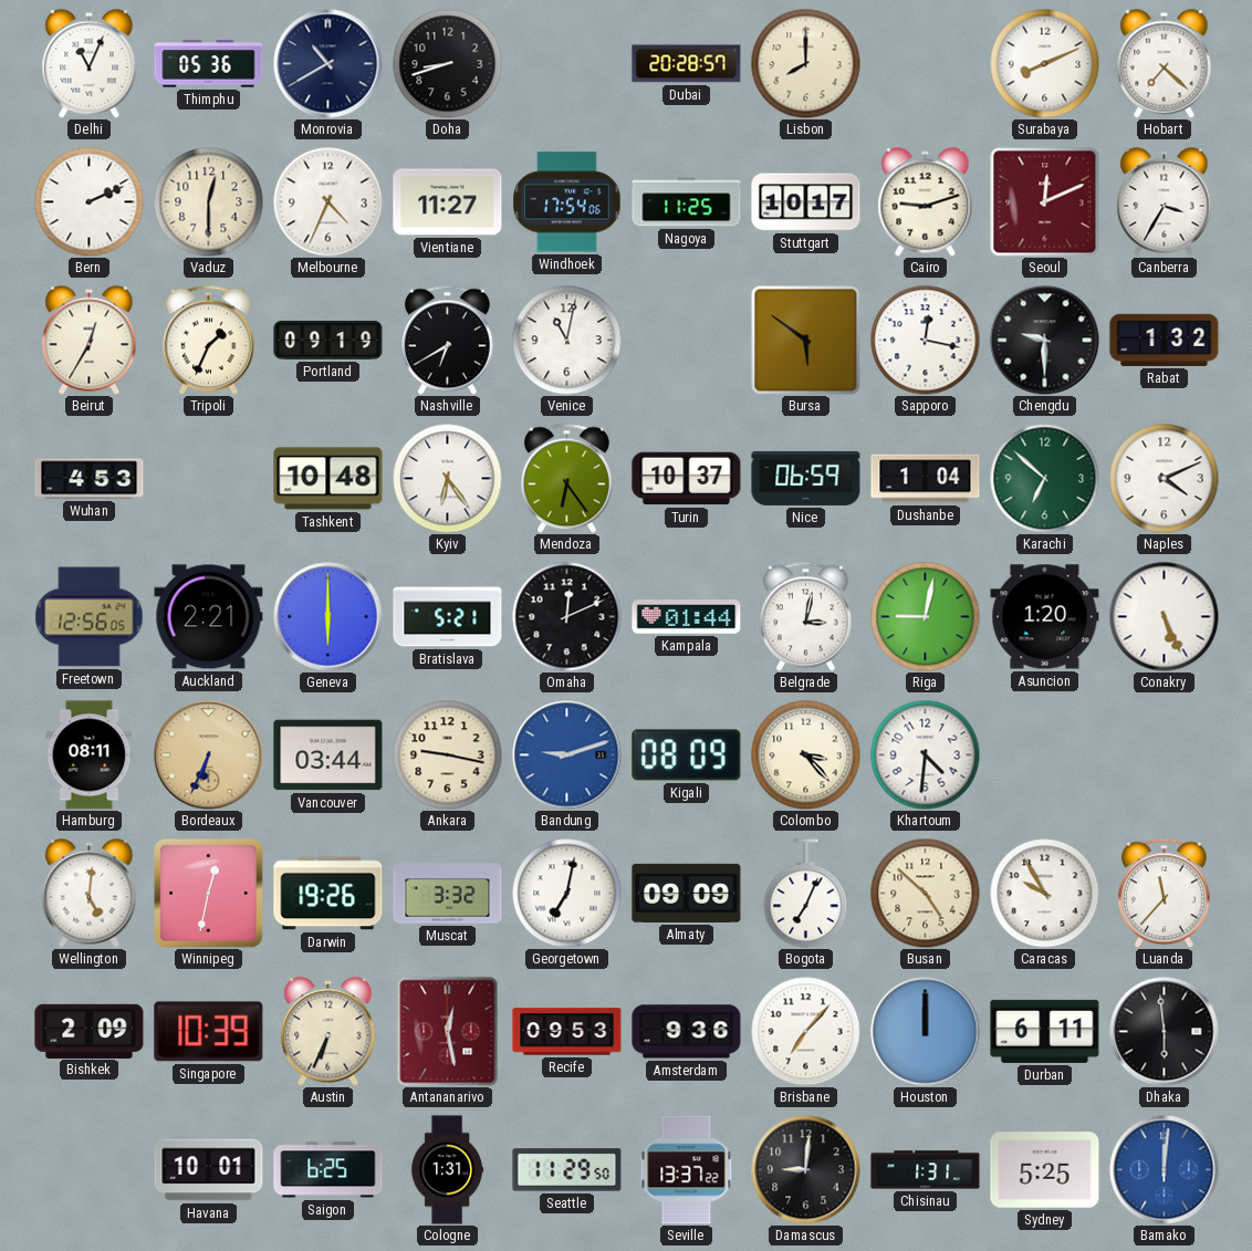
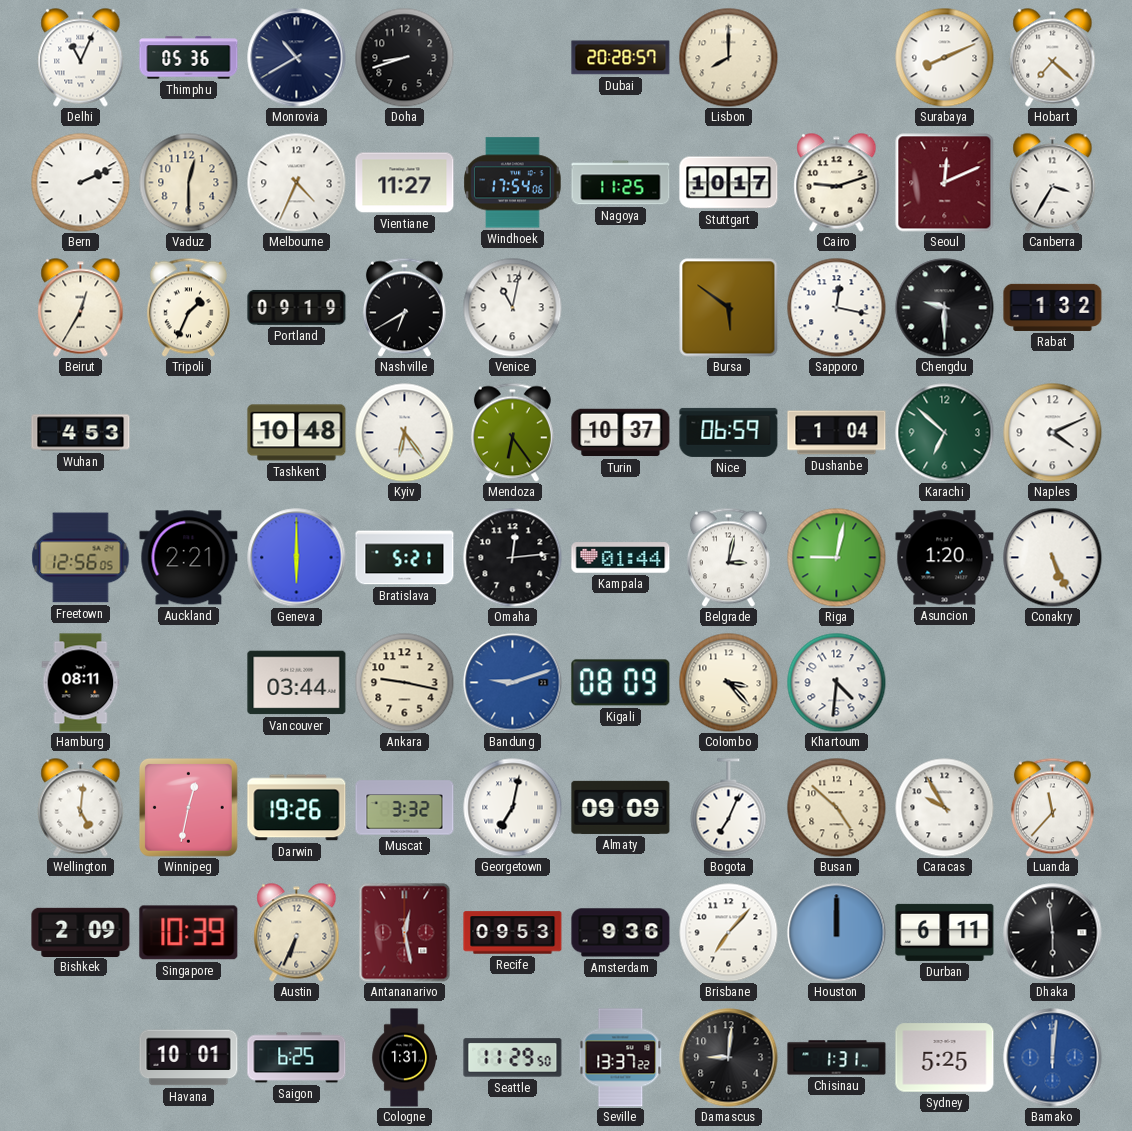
Omaha: 12:11 -> 12:14 (513, 558)
Bordeaux: 6:34 -> none (209, 755)
